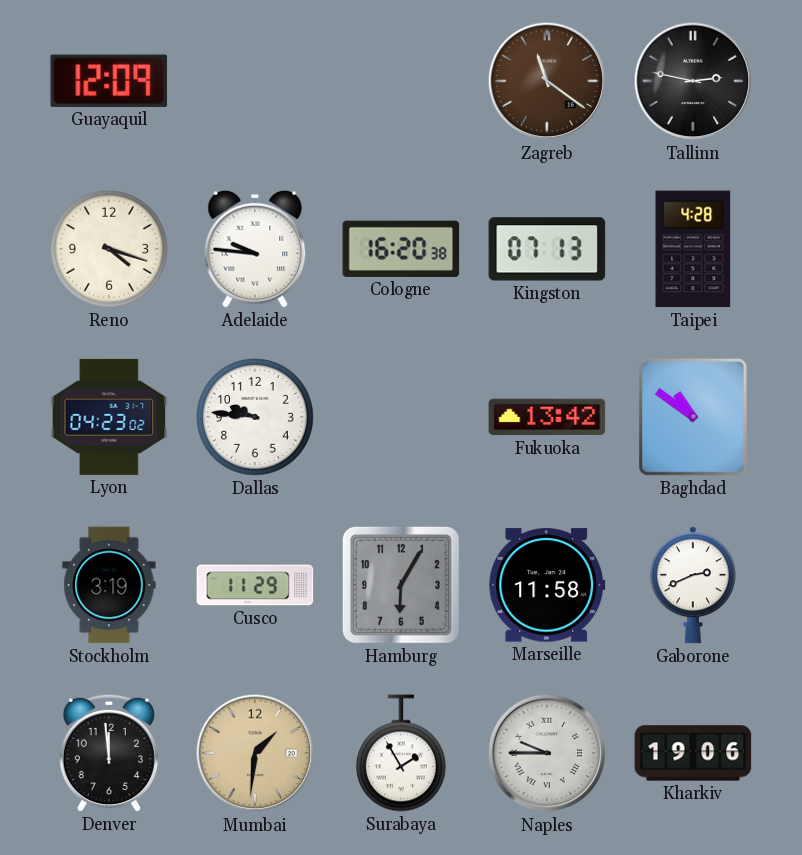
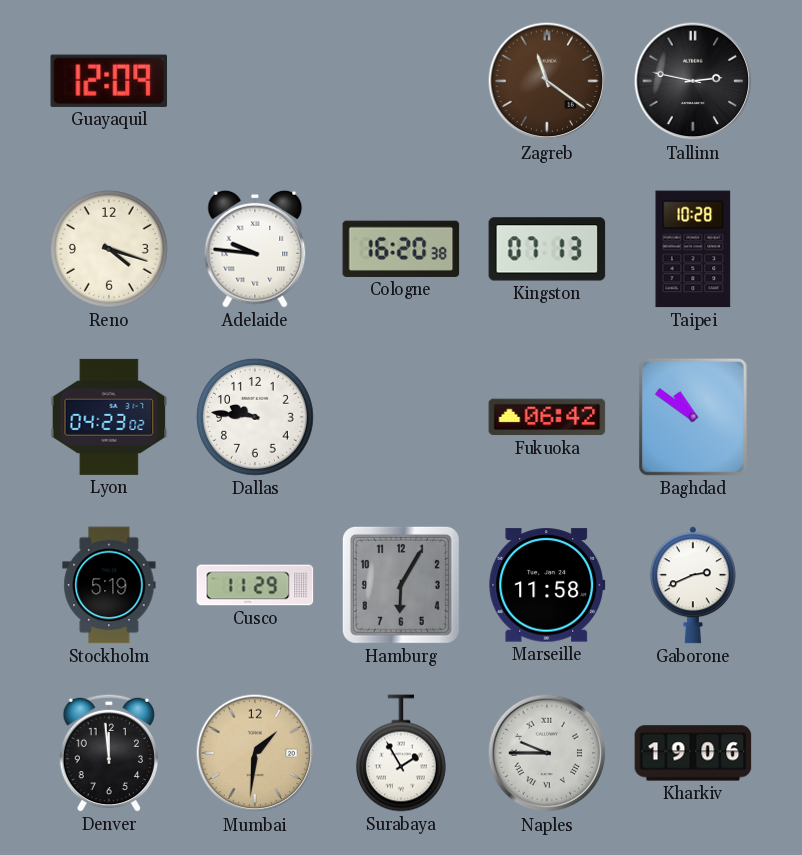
Taipei: 4:28 -> 10:28 (693, 249)
Fukuoka: 13:42 -> 06:42 (547, 417)
Stockholm: 3:19 -> 5:19 (109, 585)
